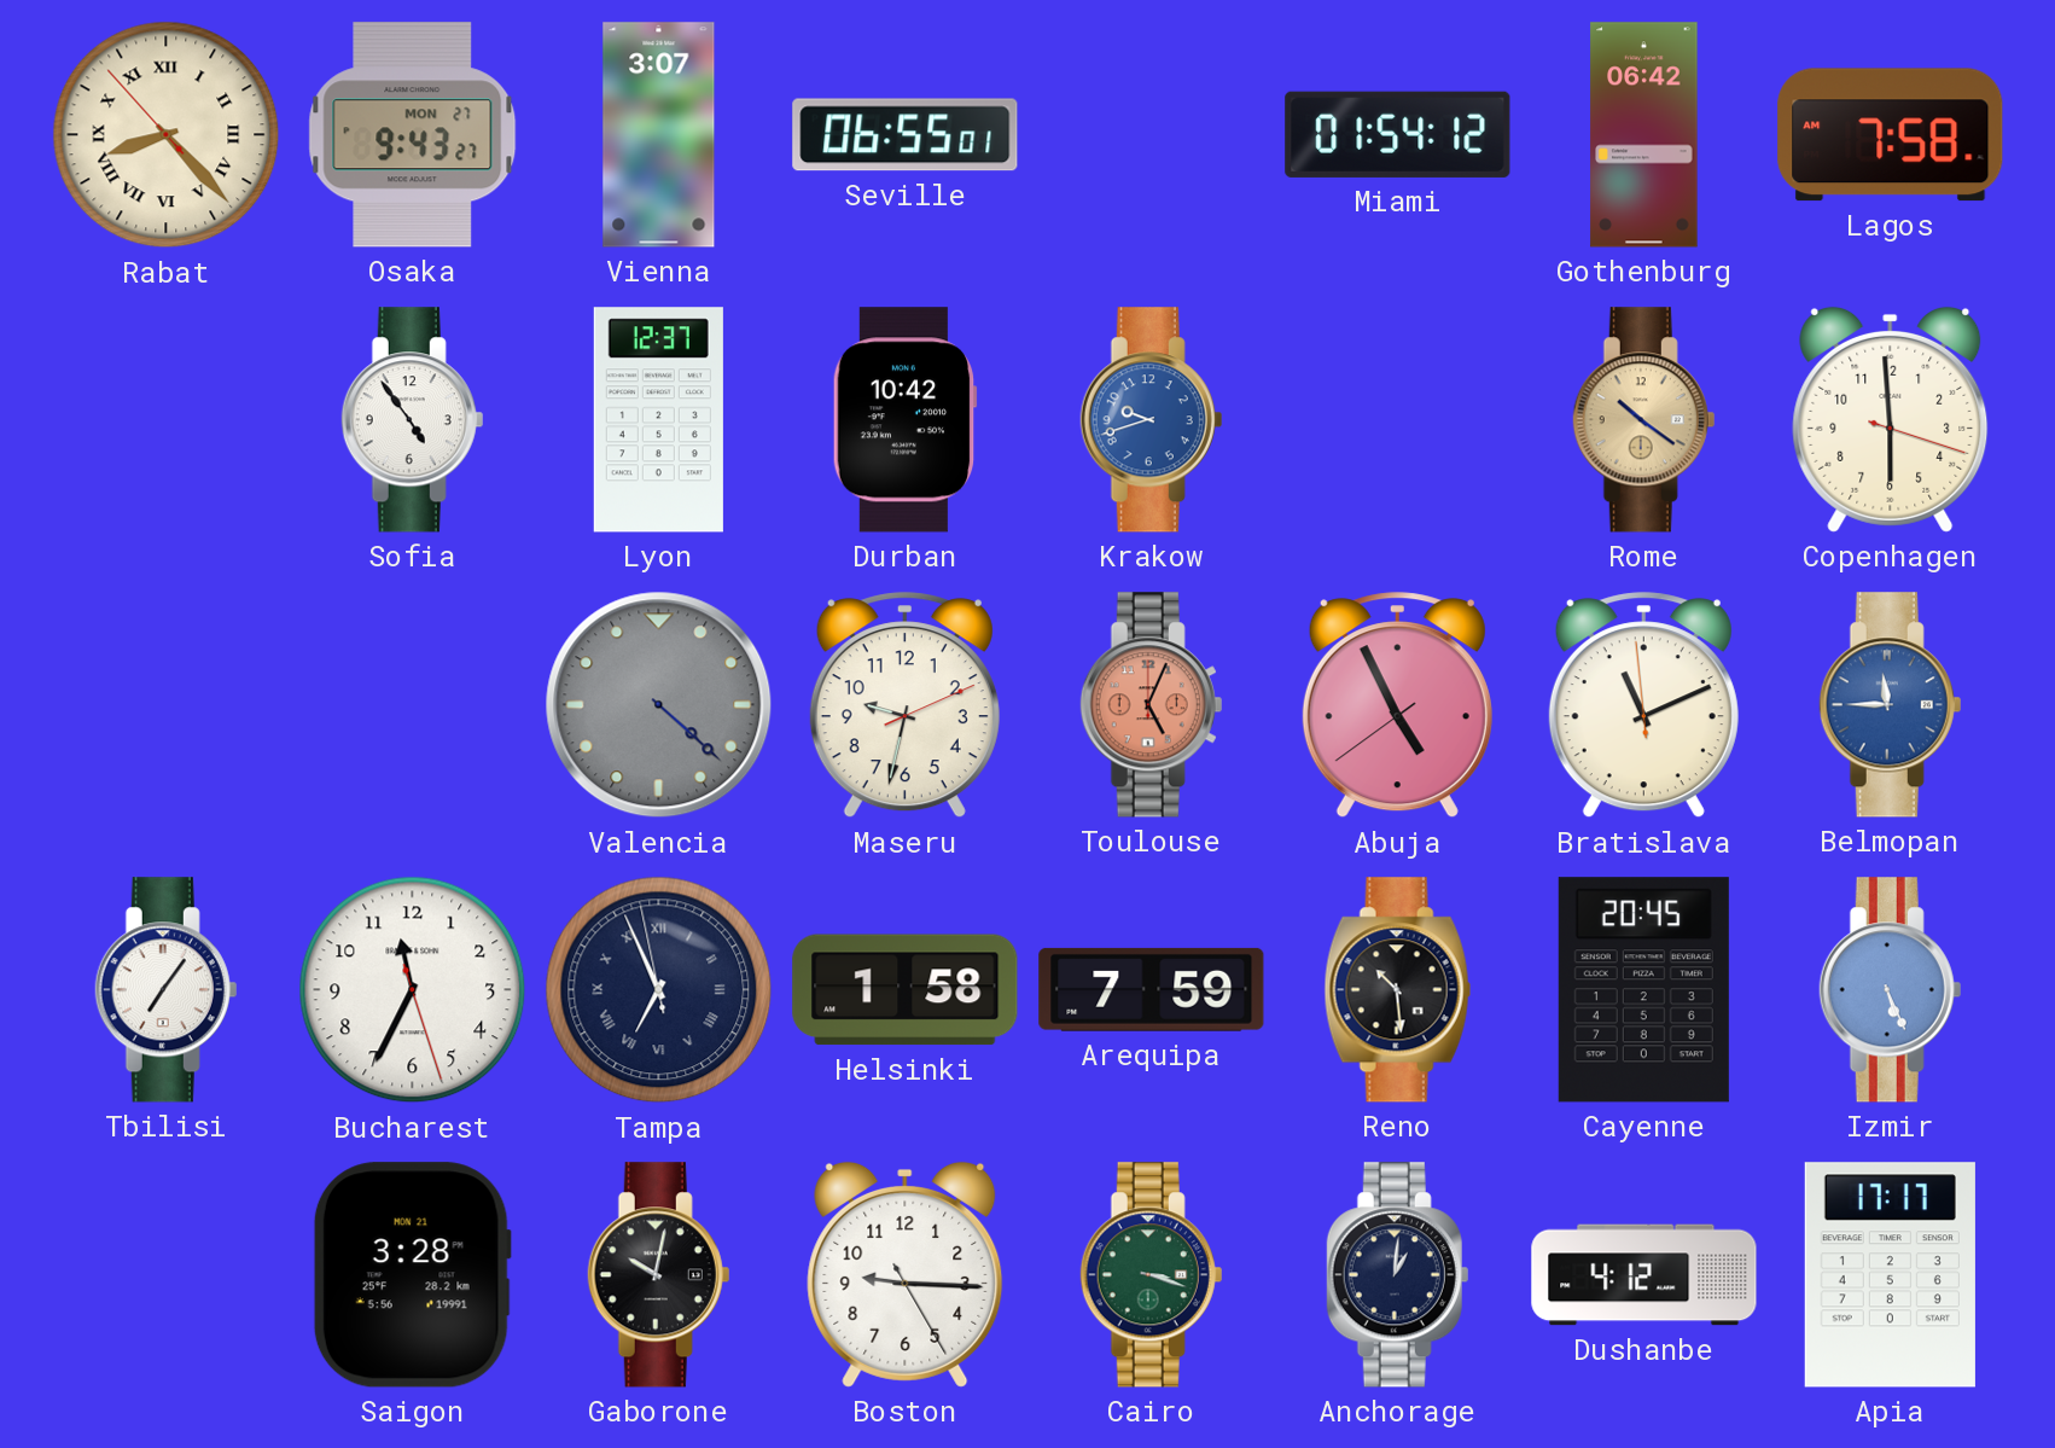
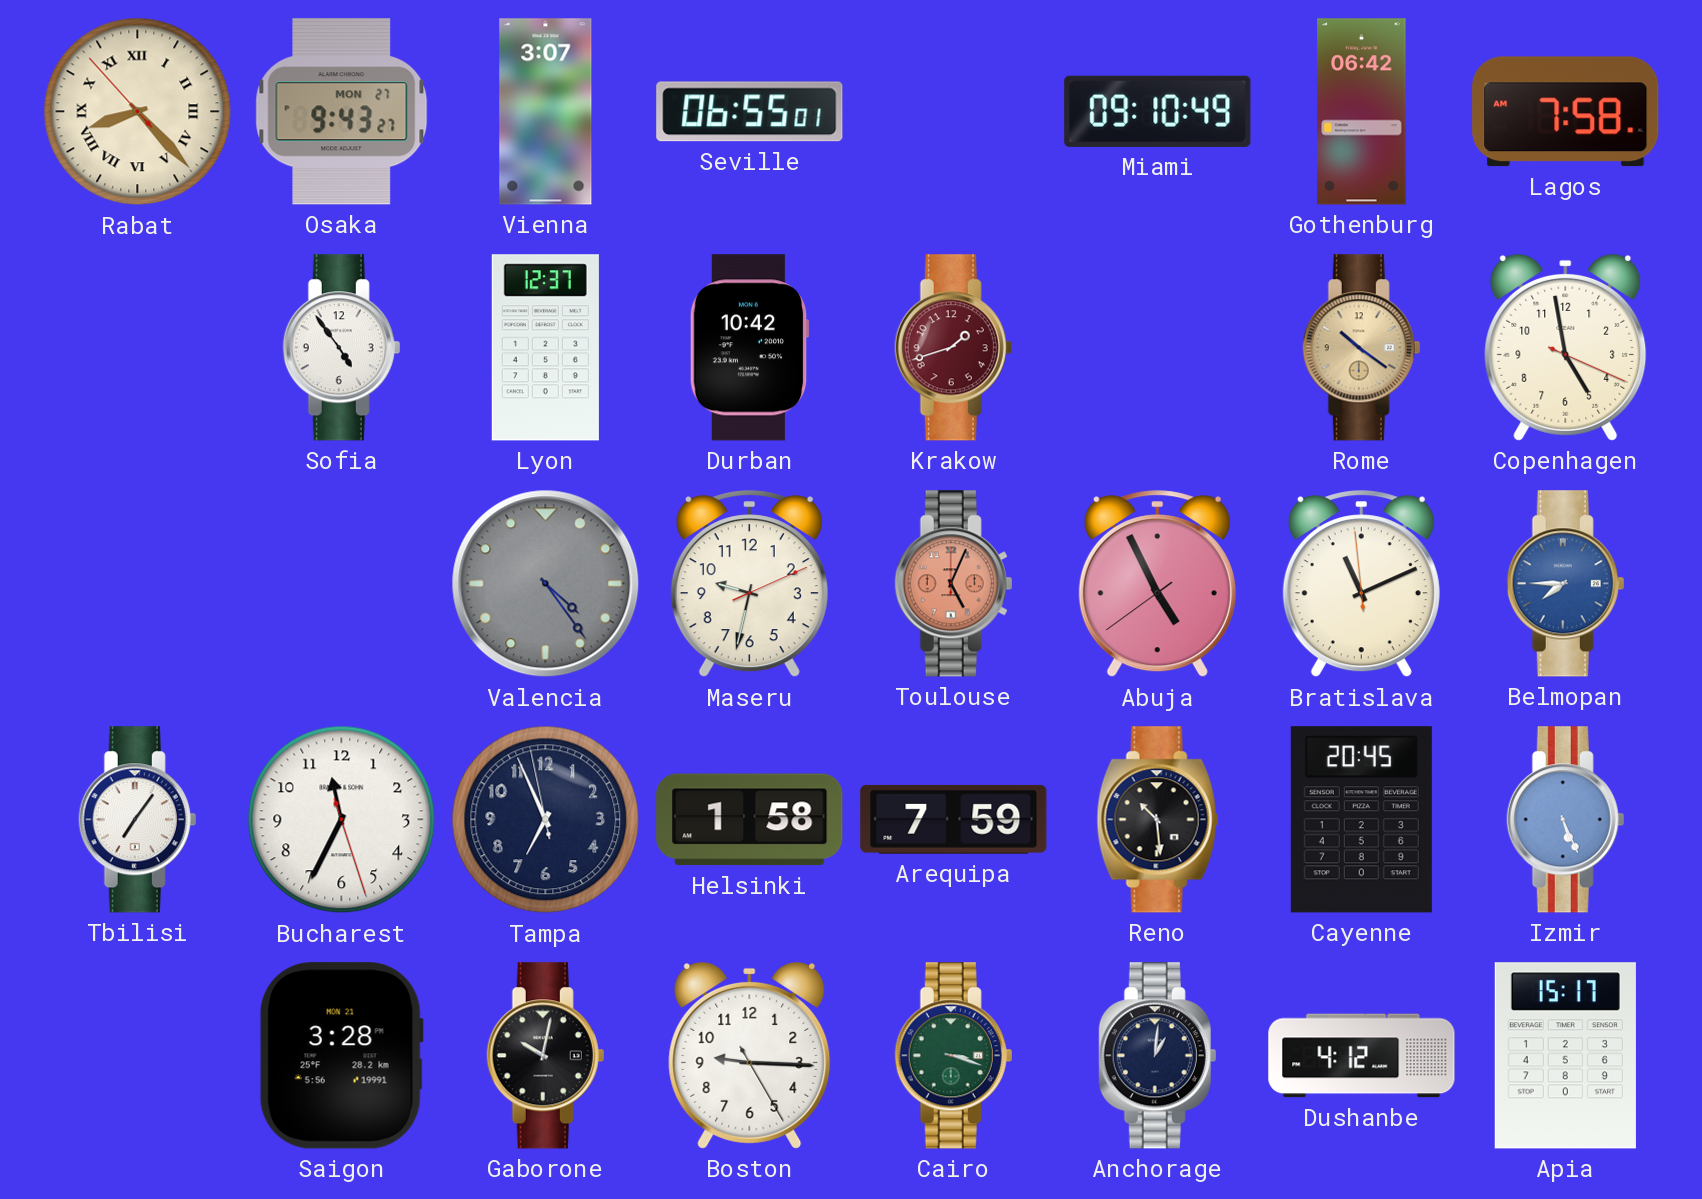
Miami: 01:54 -> 09:10 (1158, 111)
Krakow: 9:42 -> 1:42 (954, 348)
Krakow dial: blue -> burgundy (954, 348)
Copenhagen: 5:59 -> 4:58 (1566, 347)
Valencia: 4:22 -> 4:24 (546, 584)
Belmopan: 11:45 -> 7:45 (1566, 584)
Tampa numerals: Roman -> Arabic (546, 820)
Apia: 17:17 -> 15:17 (1565, 1056)
